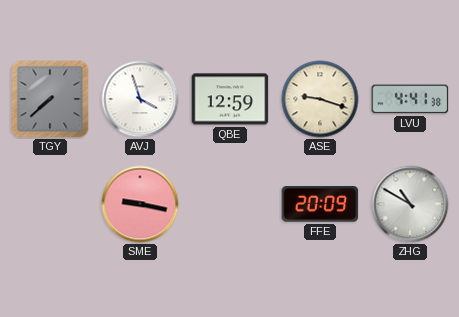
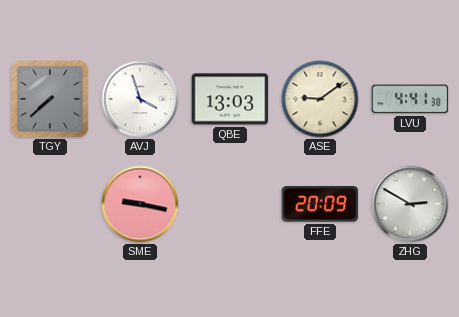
QBE: 12:59 -> 13:03 (230, 99)
ASE: 9:18 -> 9:09 (320, 99)
ZHG: 10:50 -> 2:50 (410, 204)
